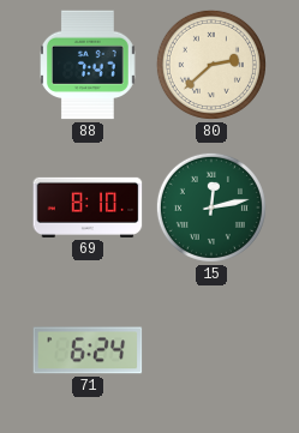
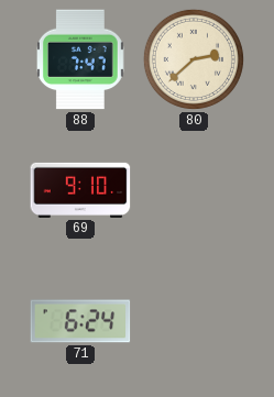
69: 8:10 -> 9:10 (80, 190)
15: 12:13 -> none (211, 208)
